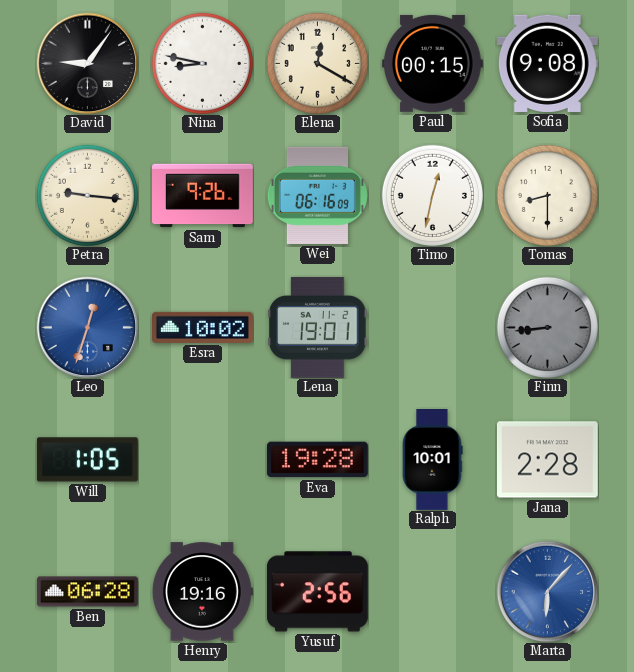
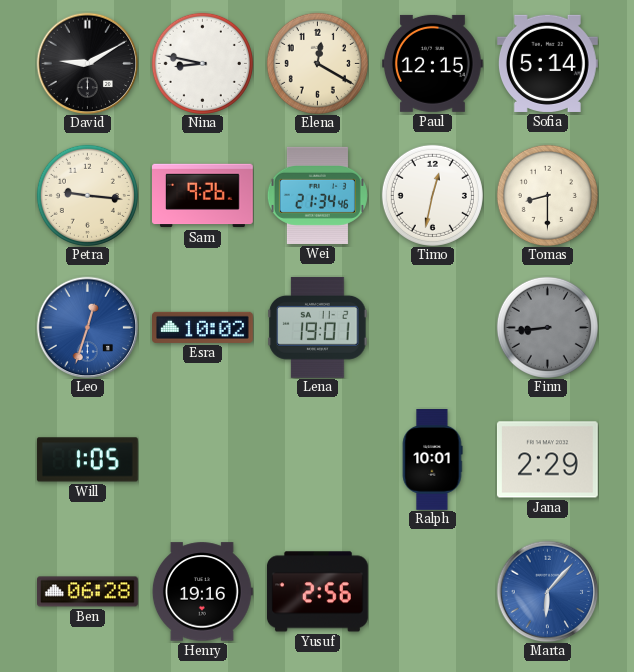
David: 9:06 -> 9:10 (87, 63)
Paul: 00:15 -> 12:15 (432, 63)
Sofia: 9:08 -> 5:14 (547, 63)
Wei: 06:16 -> 21:34 (317, 195)
Eva: 19:28 -> none (317, 460)
Jana: 2:28 -> 2:29 (547, 460)
